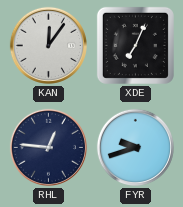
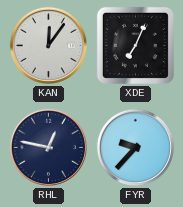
RHL: 12:46 -> 12:47 (48, 147)
FYR: 9:42 -> 9:37 (135, 147)
